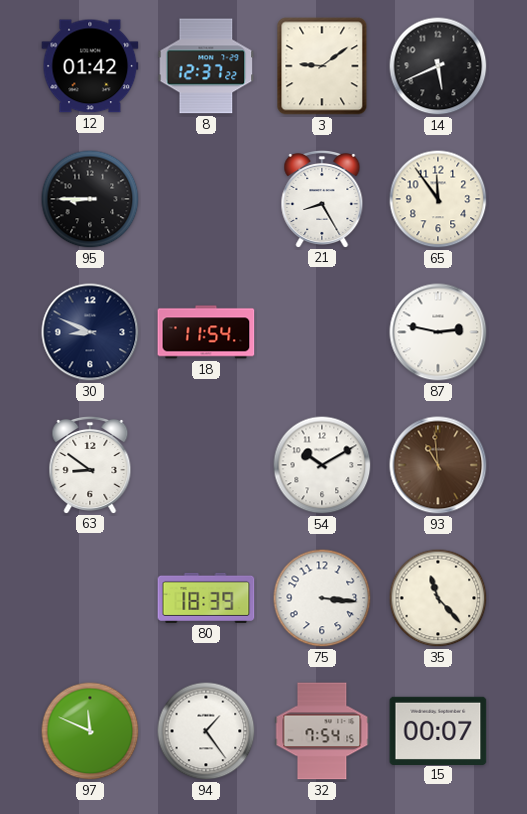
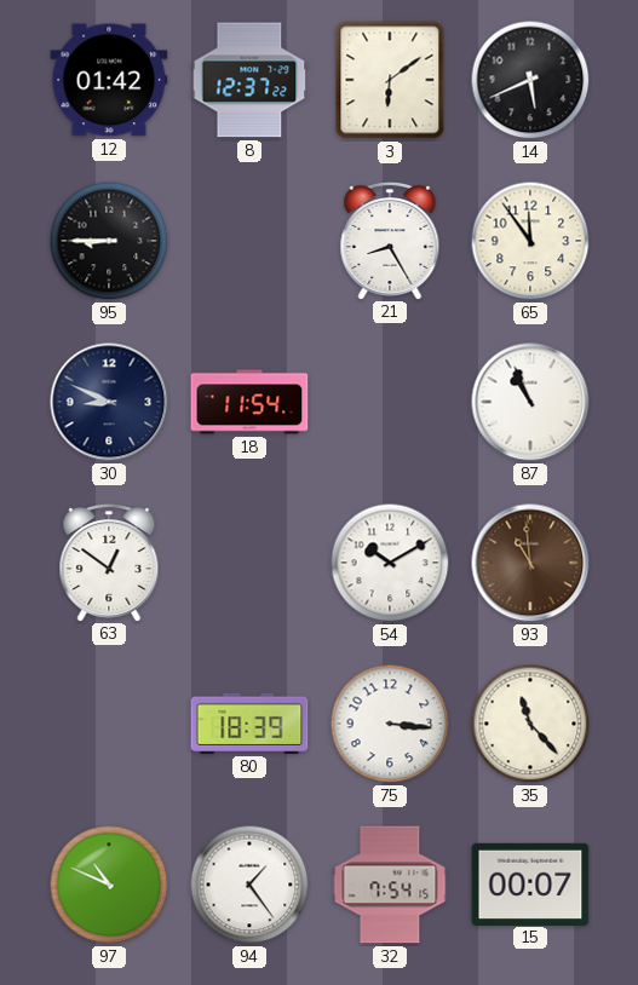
3: 9:09 -> 6:09 (390, 80)
87: 2:47 -> 10:56 (530, 402)
63: 8:51 -> 12:51 (109, 561)
97: 11:49 -> 10:49 (109, 885)
